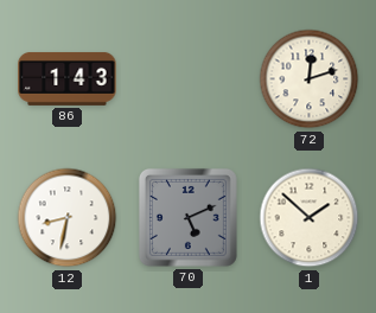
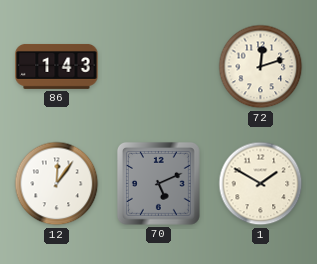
12: 8:32 -> 12:06 (57, 184)
1: 1:52 -> 1:50 (261, 184)
